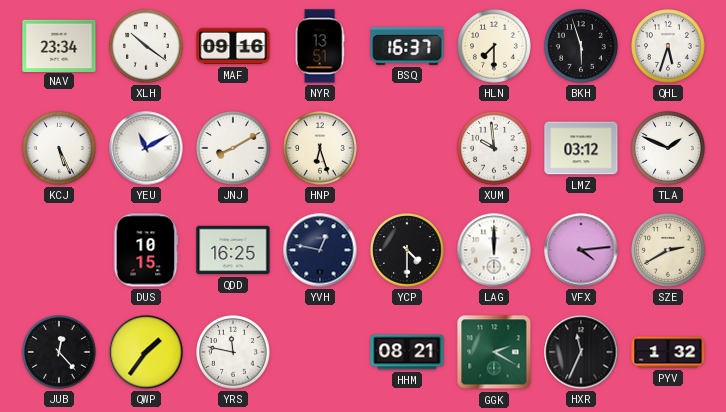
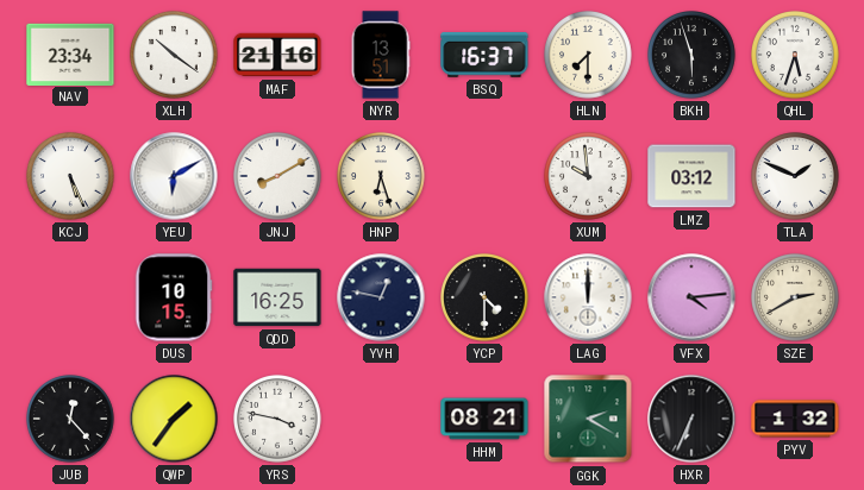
MAF: 09:16 -> 21:16 (277, 55)
YEU: 11:10 -> 6:10 (174, 176)
YRS: 11:47 -> 3:47 (278, 420)
HXR: 11:34 -> 6:34 (691, 419)
